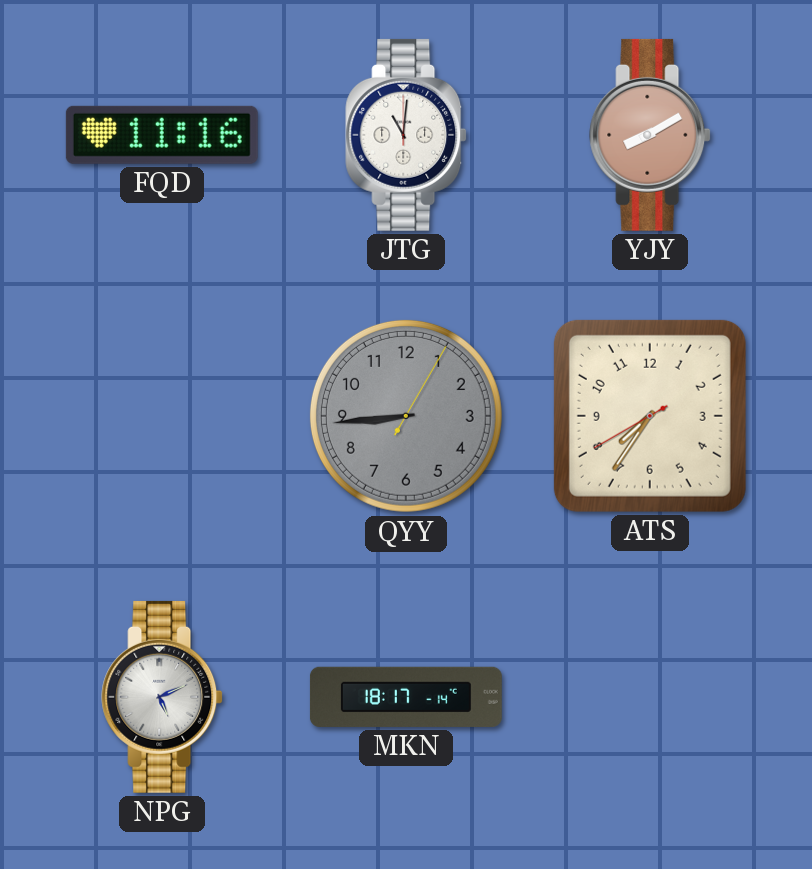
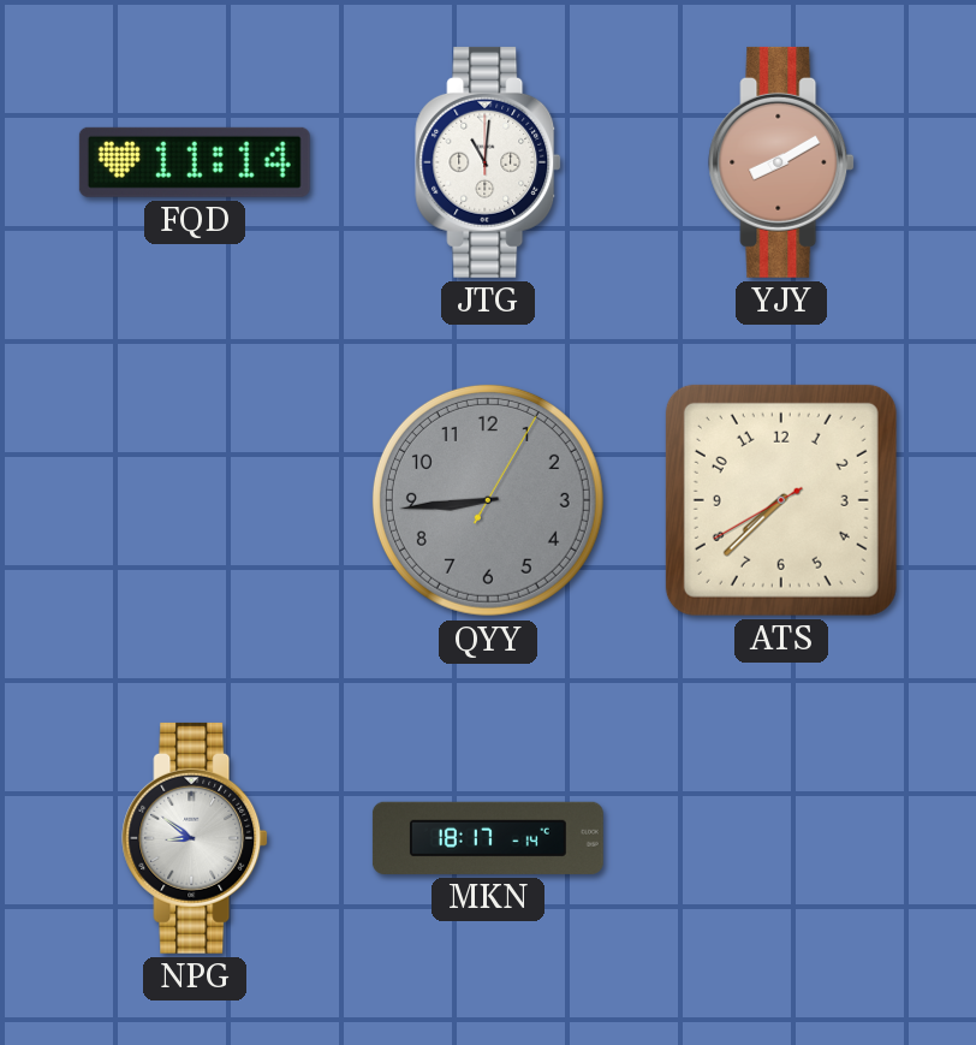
FQD: 11:16 -> 11:14 (195, 162)
ATS: 7:35 -> 7:37 (781, 500)
NPG: 5:11 -> 8:51 (195, 838)
